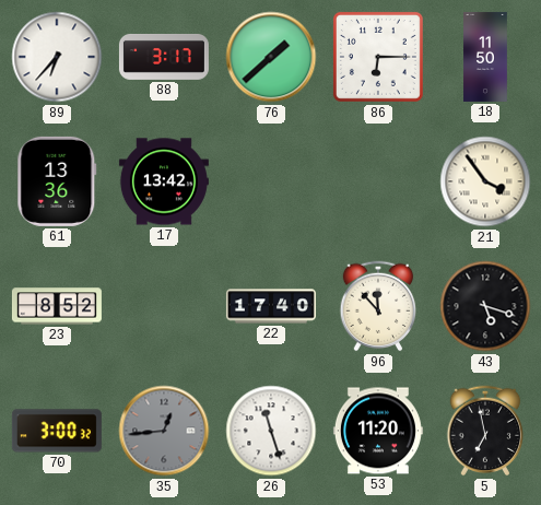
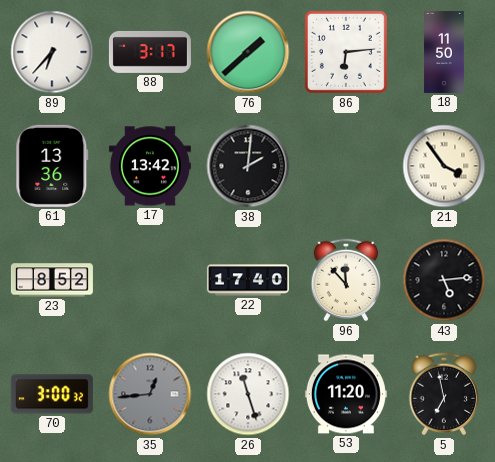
86: 6:15 -> 6:14 (346, 52)
38: none -> 2:01 (248, 166)
43: 5:18 -> 5:14 (444, 280)
